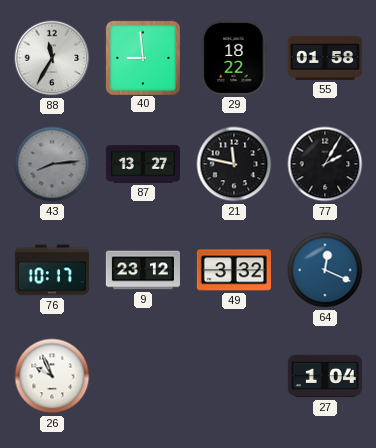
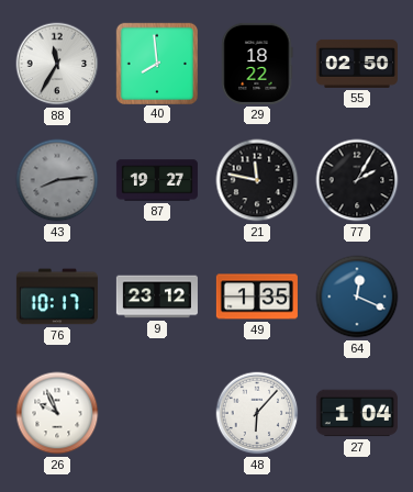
40: 8:59 -> 7:59 (156, 63)
55: 01:58 -> 02:50 (357, 64)
87: 13:27 -> 19:27 (157, 180)
49: 3:32 -> 1:35 (257, 297)
48: none -> 6:07 (257, 413)
